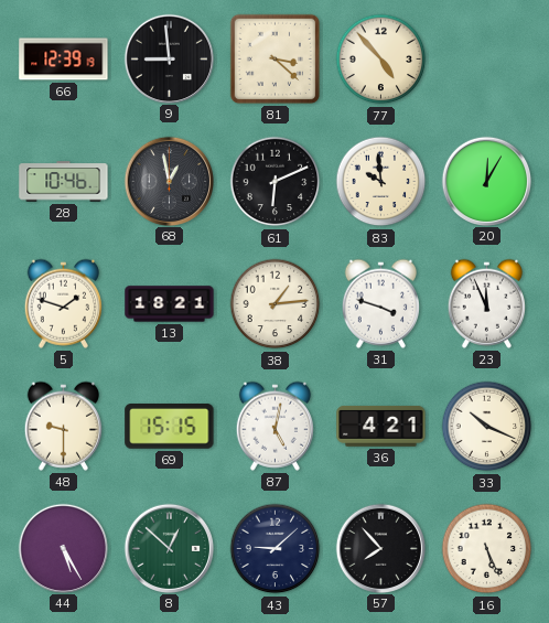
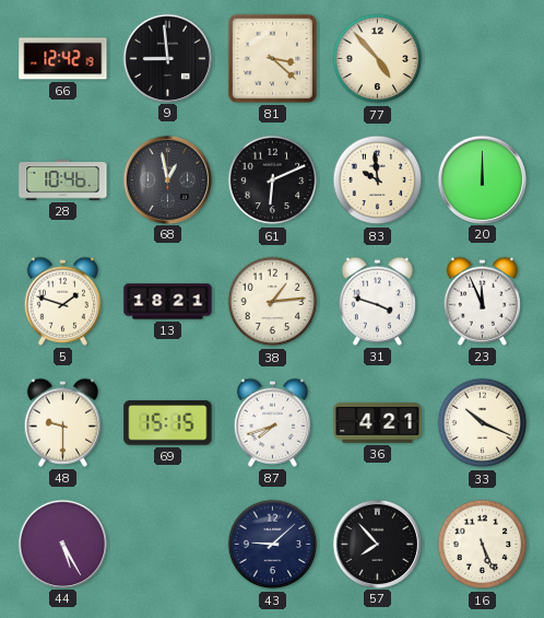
66: 12:39 -> 12:42 (63, 59)
20: 12:05 -> 12:00 (482, 179)
87: 5:02 -> 7:42 (272, 422)
8: 12:52 -> none (169, 548)
